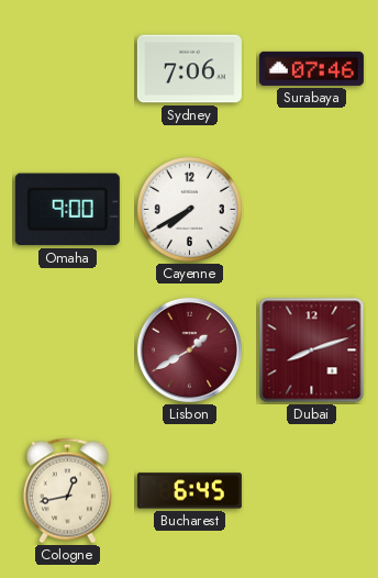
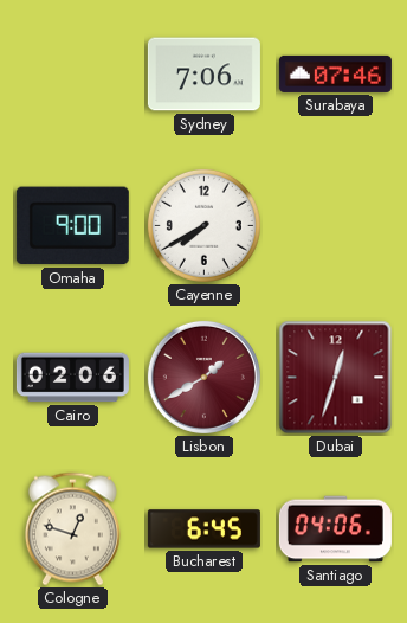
Cairo: none -> 02:06 (72, 378)
Dubai: 8:12 -> 12:33 (336, 378)
Cologne: 12:43 -> 12:48 (72, 529)
Santiago: none -> 04:06 (335, 529)
